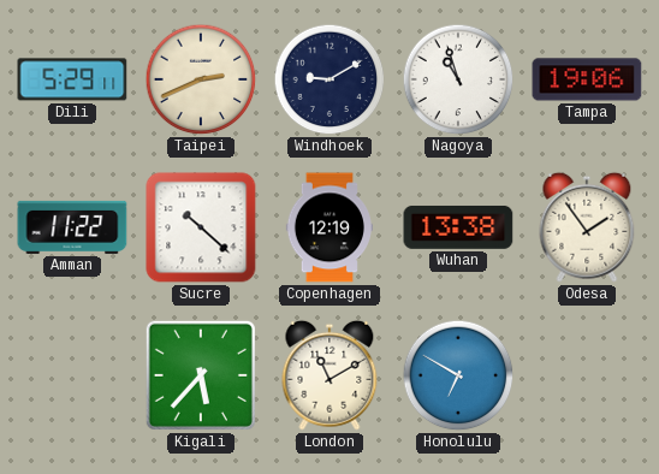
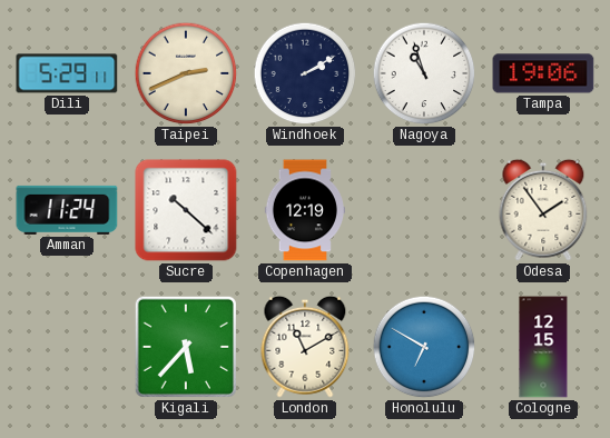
Windhoek: 9:10 -> 2:10 (305, 73)
Amman: 11:22 -> 11:24 (67, 210)
Wuhan: 13:38 -> none (458, 227)
Cologne: none -> 12:15 (543, 347)
